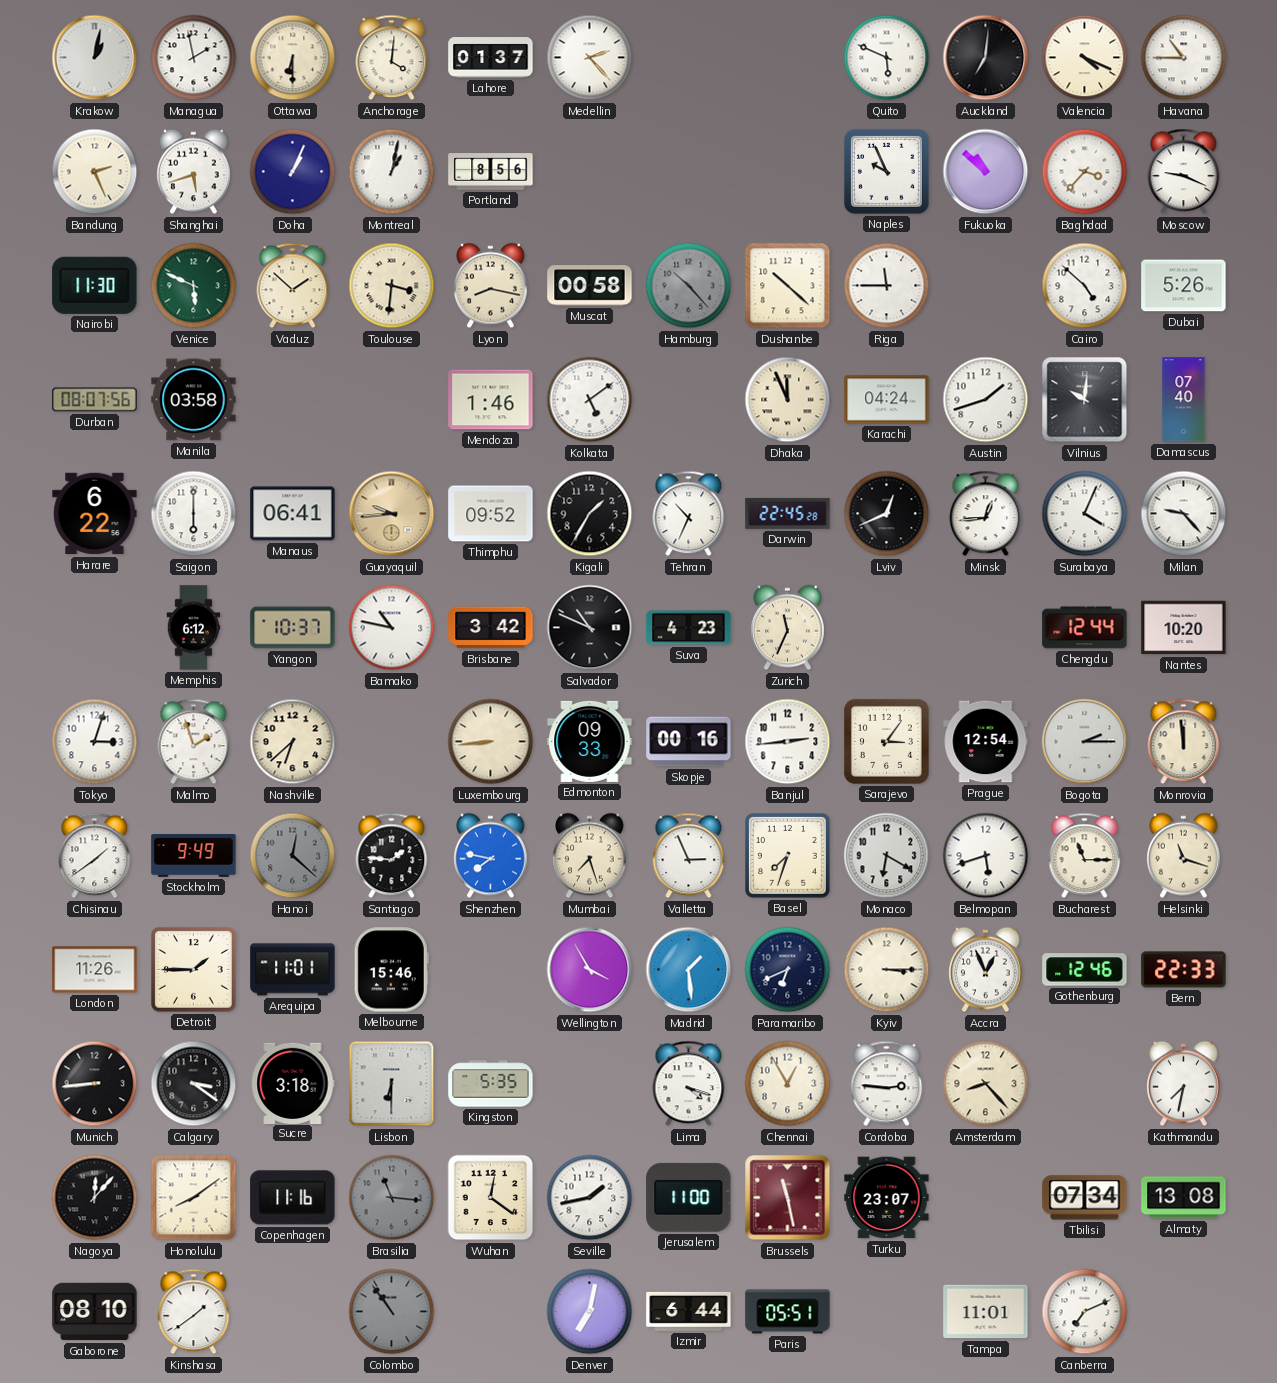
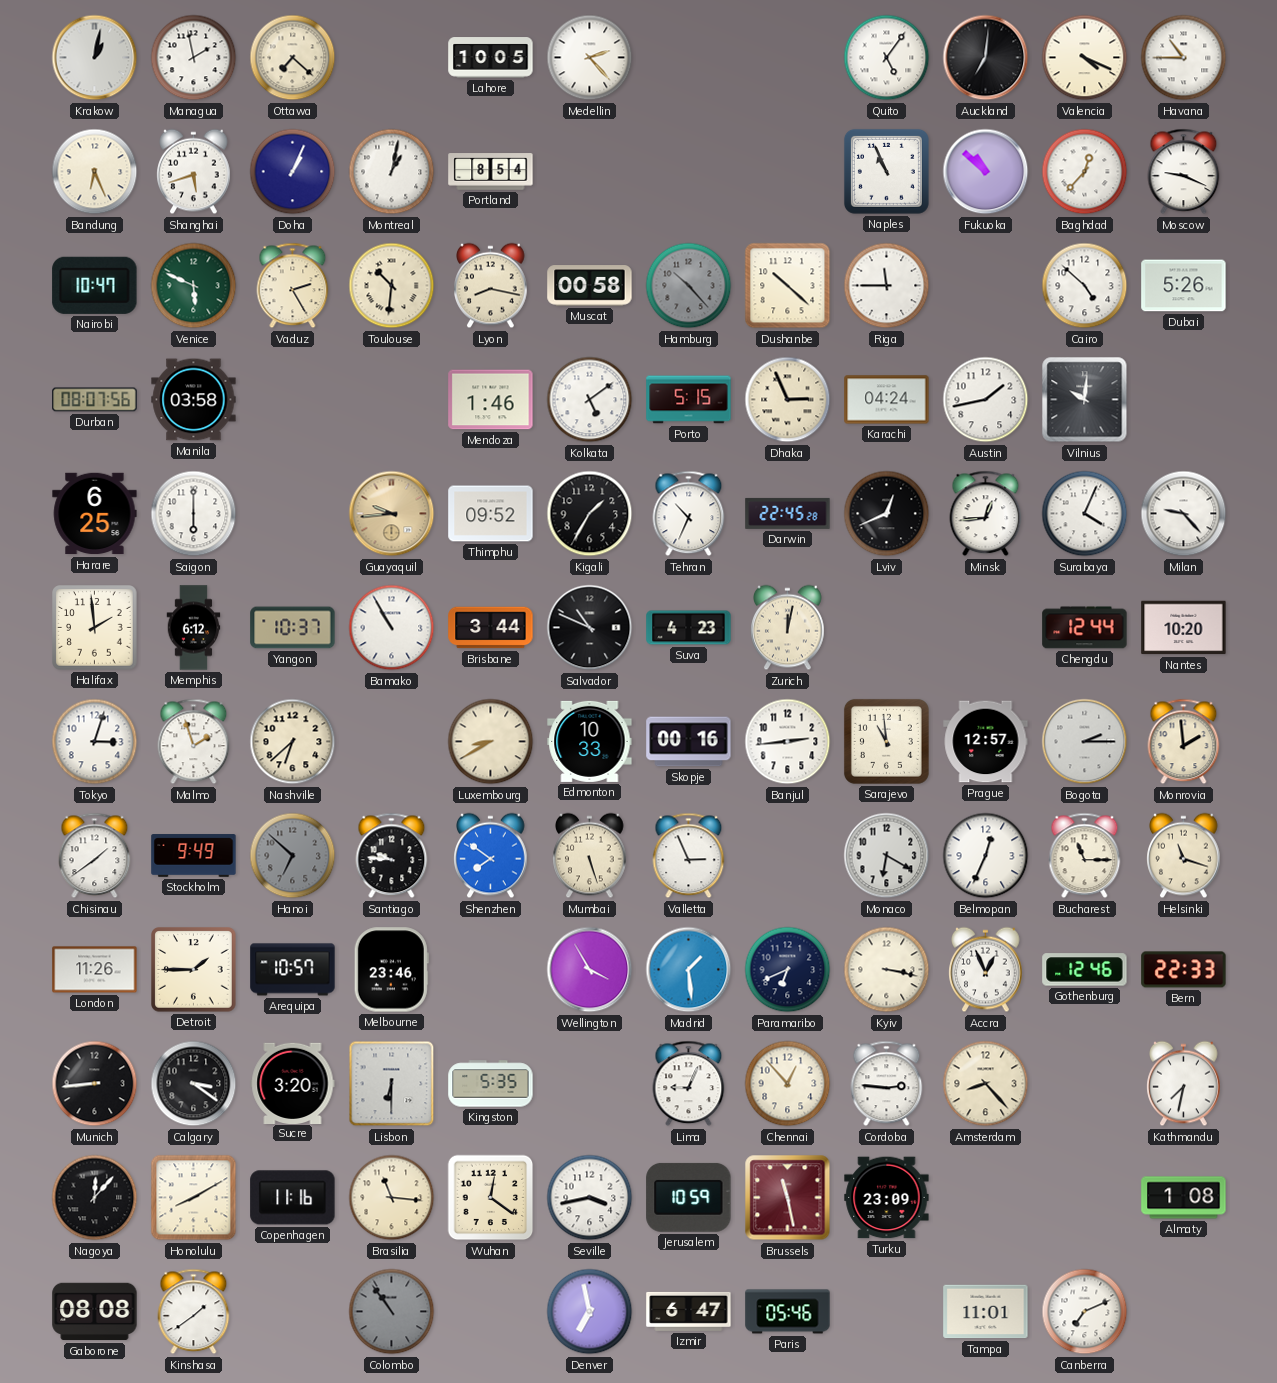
Ottawa: 6:30 -> 7:22 (293, 58)
Anchorage: 4:01 -> none (392, 58)
Lahore: 01:37 -> 10:05 (491, 58)
Quito: 5:49 -> 5:06 (887, 58)
Bandung: 2:26 -> 6:26 (95, 172)
Portland: 8:56 -> 8:54 (491, 172)
Naples: 9:56 -> 10:56 (886, 171)
Baghdad: 3:37 -> 12:37 (1085, 172)
Nairobi: 11:30 -> 10:47 (95, 285)
Vaduz: 1:52 -> 2:25 (293, 286)
Toulouse: 3:31 -> 10:31 (392, 286)
Porto: none -> 5:15 (689, 400)
Dhaka: 11:56 -> 2:56 (788, 400)
Austin: 1:42 -> 1:43 (986, 400)
Damascus: 07:40 -> none (1184, 400)
Harare: 6:22 -> 6:25 (95, 514)
Manaus: 06:41 -> none (293, 514)
Halifax: none -> 1:59 (95, 628)
Bamako: 10:47 -> 10:55 (392, 628)
Brisbane: 3:42 -> 3:44 (491, 628)
Zurich: 11:34 -> 12:02 (788, 628)
Luxembourg: 8:44 -> 8:40 (491, 742)
Edmonton: 09:33 -> 10:33 (590, 741)
Sarajevo: 3:06 -> 10:59 (886, 741)
Prague: 12:54 -> 12:57 (986, 742)
Monrovia: 11:59 -> 1:59 (1184, 742)
Hanoi: 12:22 -> 6:52 (293, 856)
Santiago: 1:46 -> 9:46 (392, 856)
Shenzhen: 7:47 -> 7:51 (491, 856)
Mumbai: 7:27 -> 5:27 (590, 856)
Basel: 7:33 -> none (788, 856)
Belmopan: 5:42 -> 12:34 (986, 856)
Arequipa: 11:01 -> 10:57 (293, 970)
Melbourne: 15:46 -> 23:46 (391, 970)
Kyiv: 3:15 -> 3:17 (887, 970)
Sucre: 3:18 -> 3:20 (293, 1083)
Lima: 4:18 -> 9:04 (689, 1084)
Chennai: 12:55 -> 12:53 (788, 1084)
Honolulu: 8:09 -> 8:10 (194, 1198)
Brasilia dial: grey -> cream (392, 1198)
Seville: 1:43 -> 3:43 (590, 1198)
Jerusalem: 11:00 -> 10:59 (689, 1197)
Turku: 23:07 -> 23:09 (887, 1198)
Tbilisi: 07:34 -> none (1085, 1198)
Almaty: 13:08 -> 1:08 (1184, 1198)
Gaborone: 08:10 -> 08:08 (95, 1312)
Denver: 7:02 -> 6:58 (590, 1312)
Izmir: 6:44 -> 6:47 (689, 1311)
Paris: 05:51 -> 05:46 (788, 1312)
